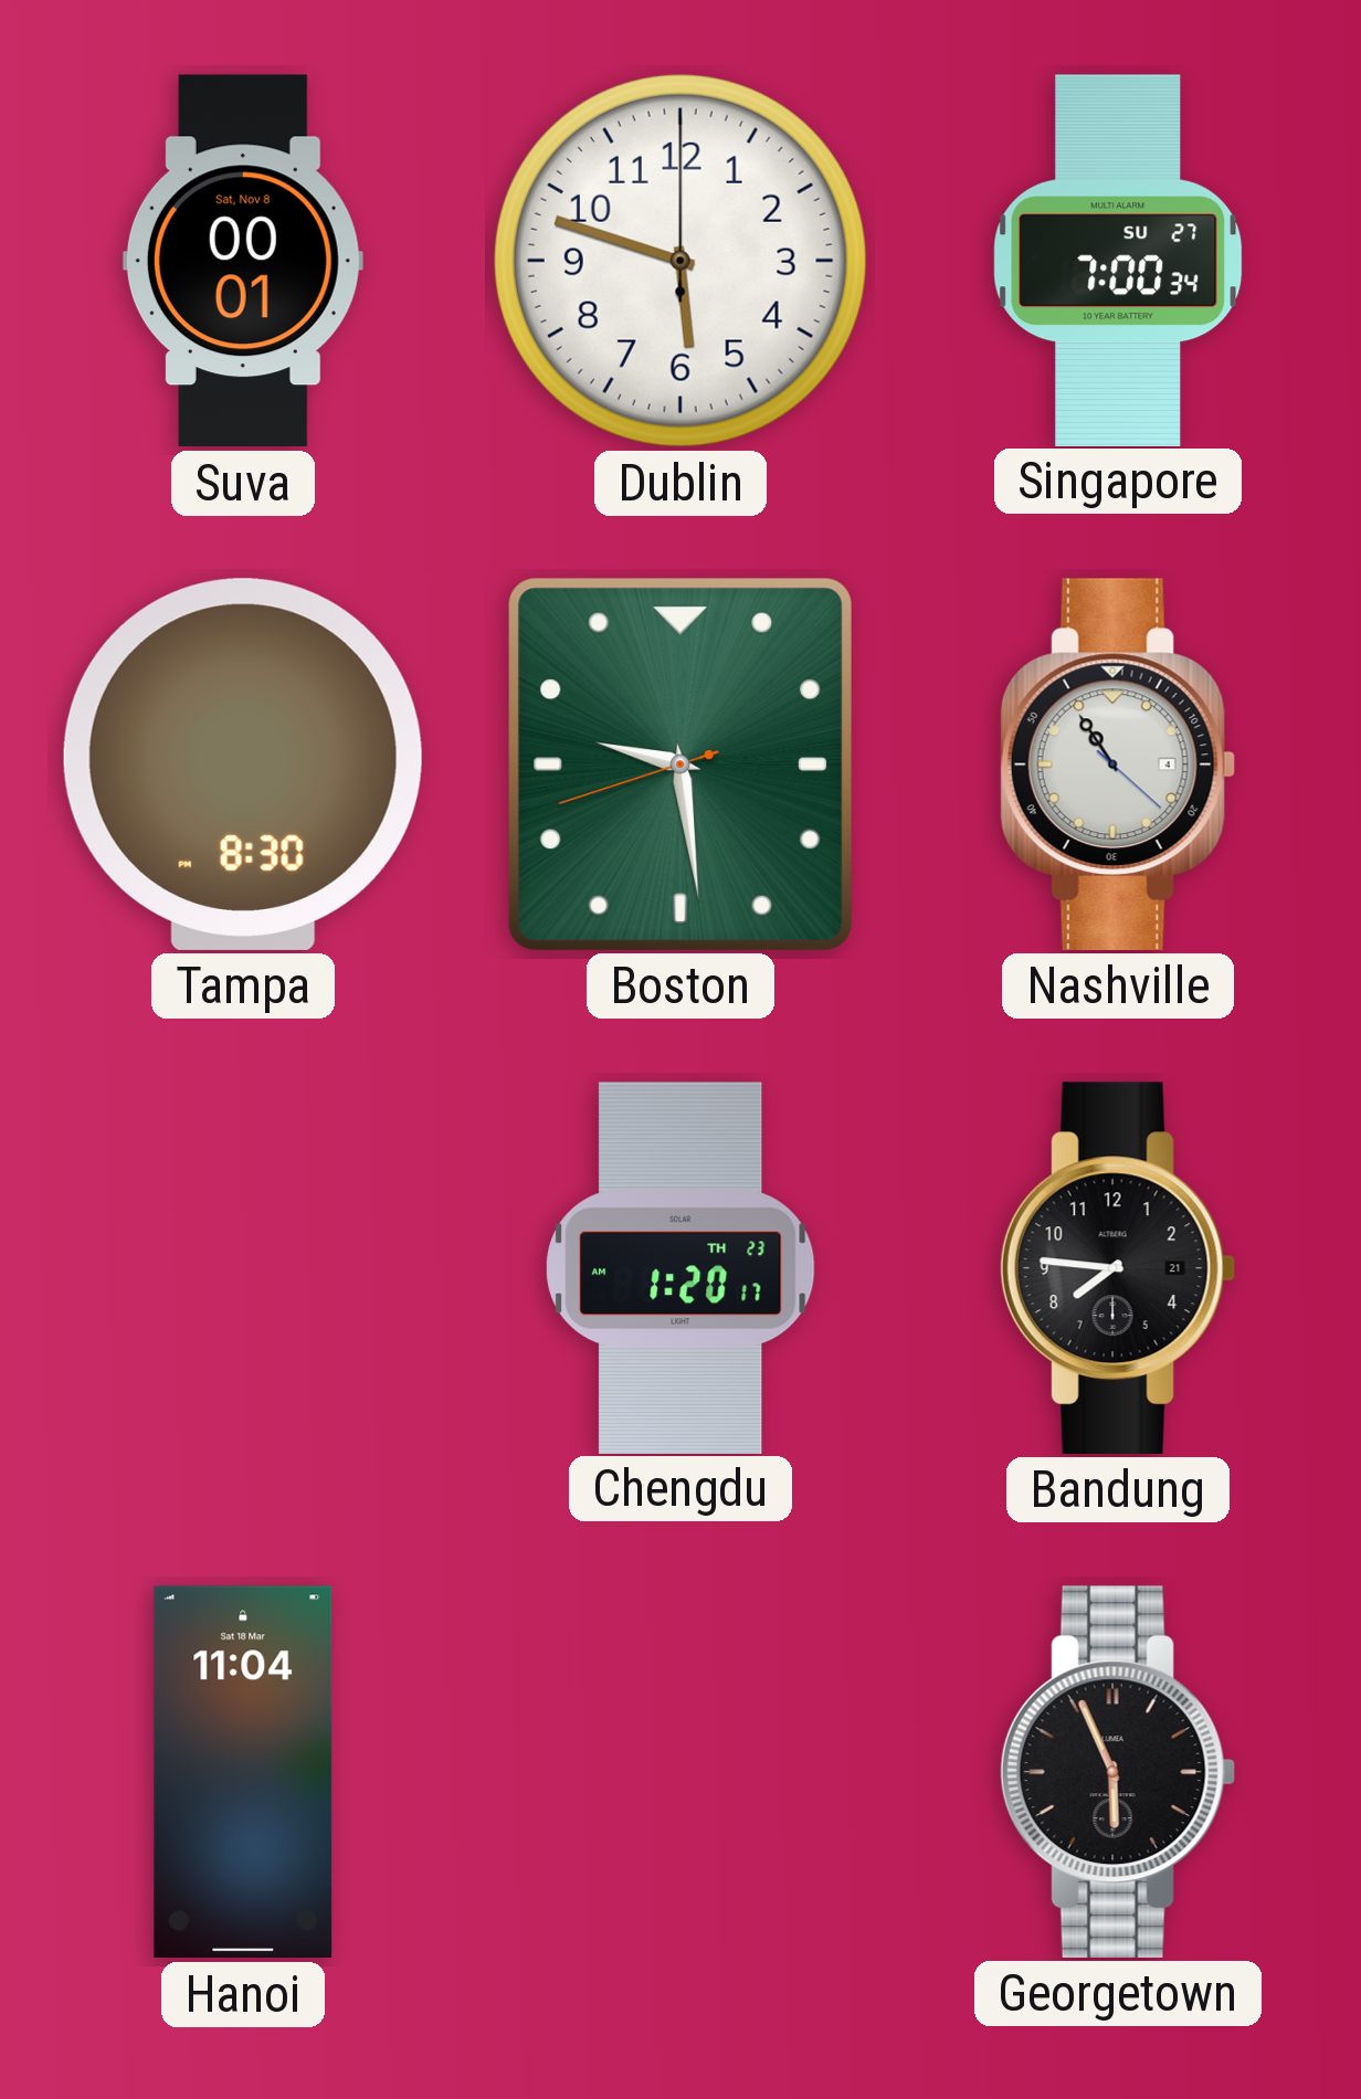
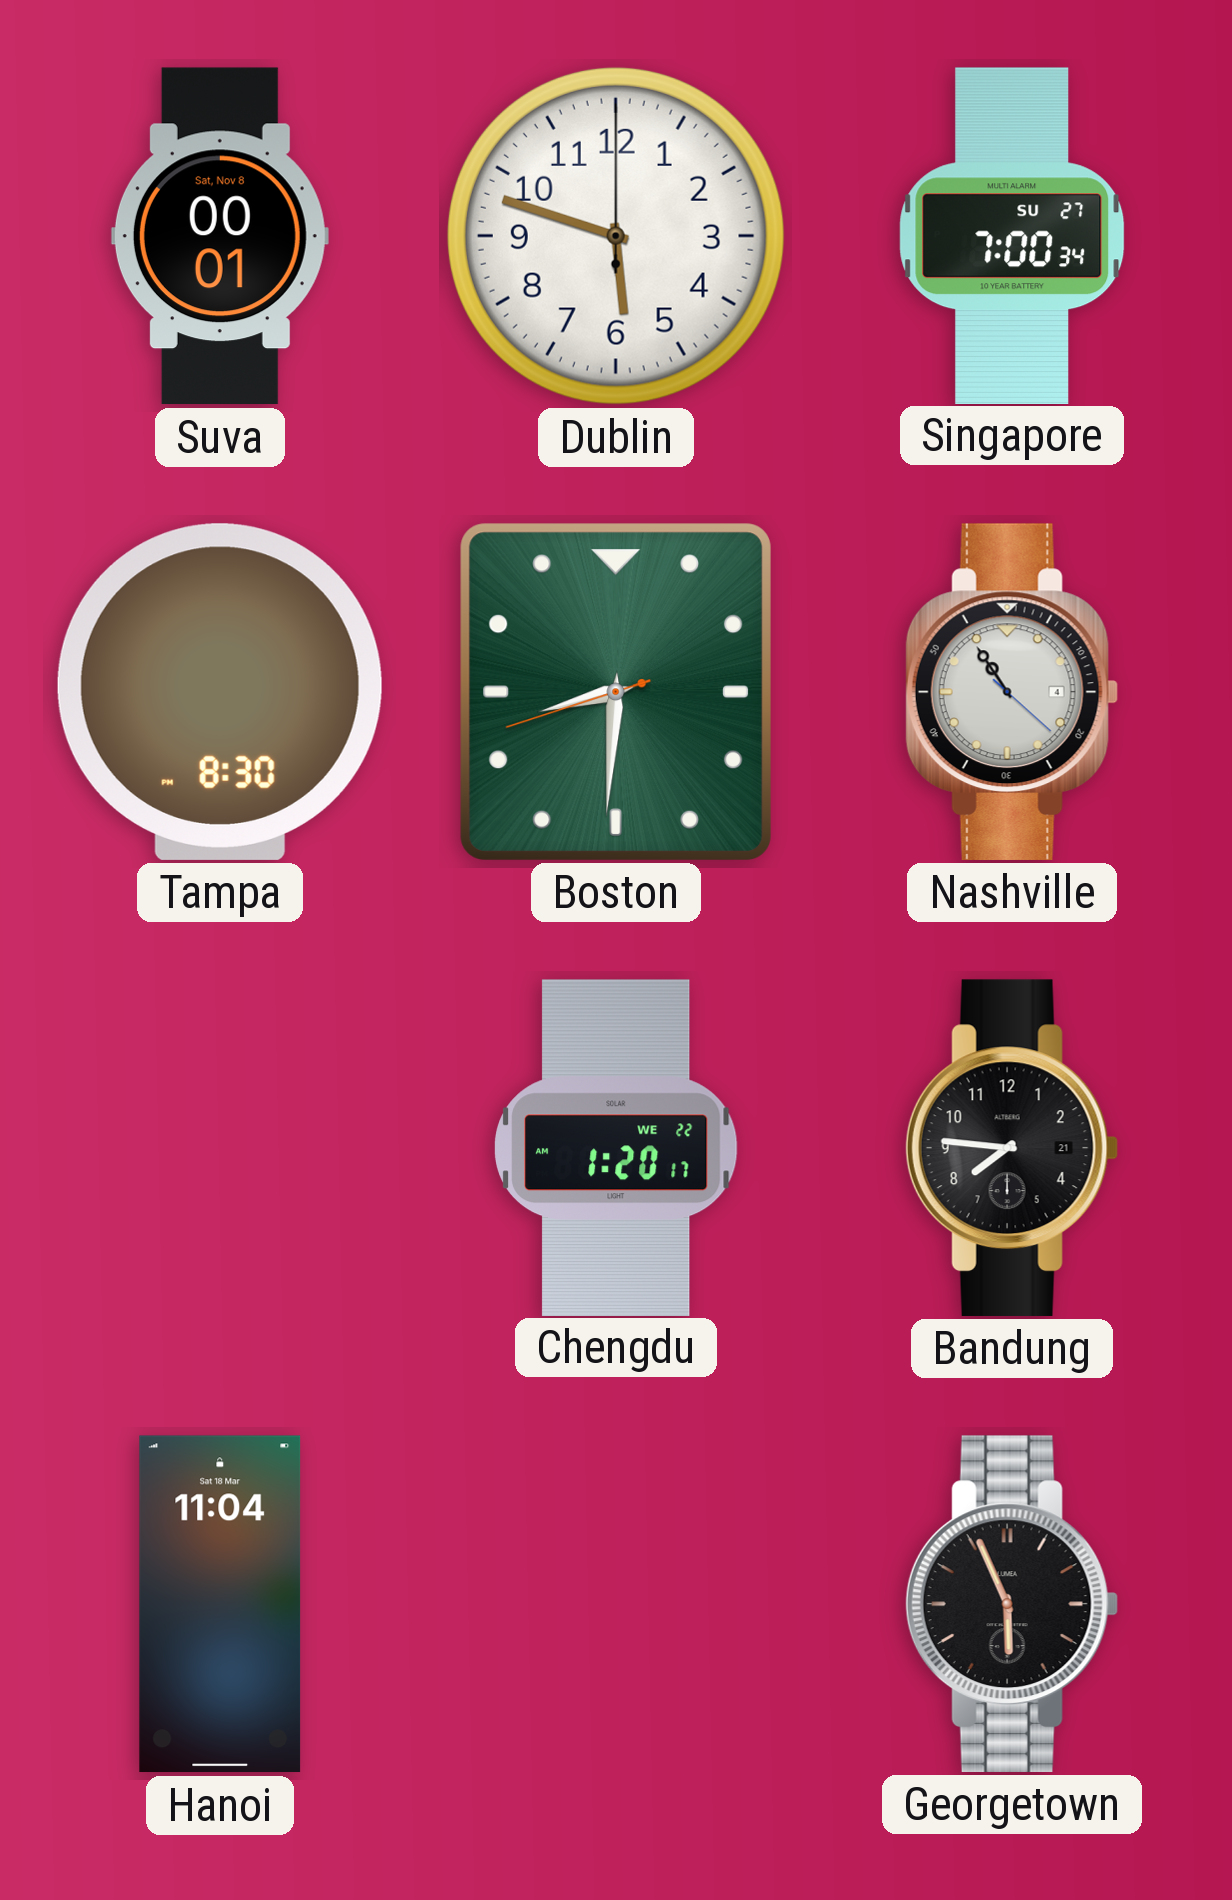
Boston: 9:28 -> 8:30 (616, 692)
Chengdu date: TH 23 -> WE 22 (617, 1147)
